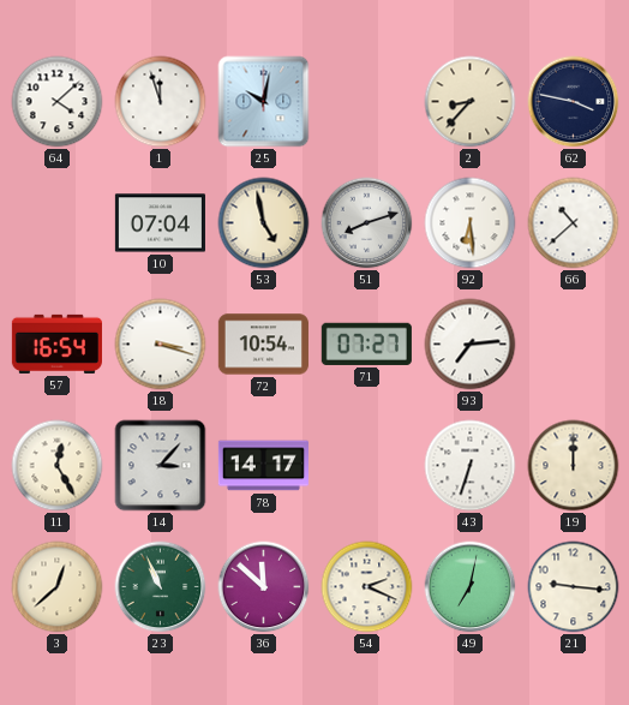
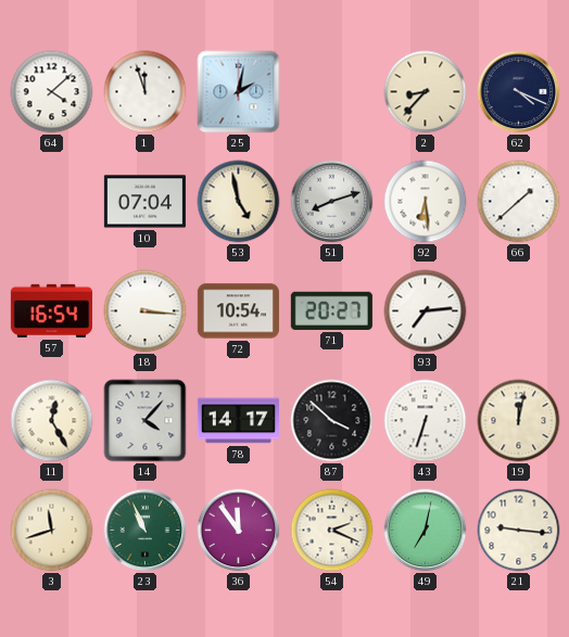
25: 10:02 -> 2:02 (239, 92)
62: 3:47 -> 4:19 (519, 92)
66: 10:38 -> 1:38 (519, 202)
18: 3:18 -> 3:16 (146, 311)
71: 07:27 -> 20:27 (331, 310)
14: 3:07 -> 4:07 (146, 421)
87: none -> 3:52 (332, 421)
19: 12:00 -> 12:02 (519, 421)
3: 12:38 -> 11:42 (52, 531)
36: 11:52 -> 11:54 (239, 531)
